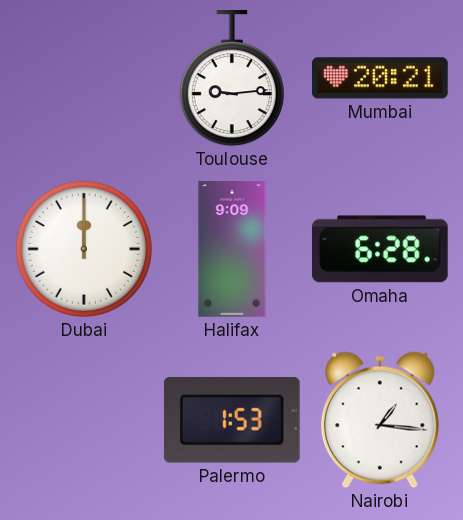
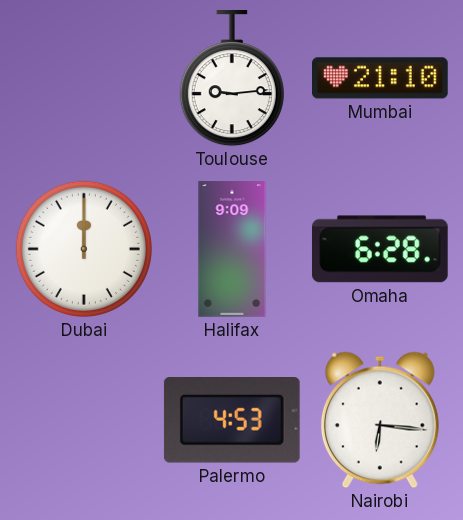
Mumbai: 20:21 -> 21:10 (381, 78)
Palermo: 1:53 -> 4:53 (232, 421)
Nairobi: 1:16 -> 6:16 (380, 420)
